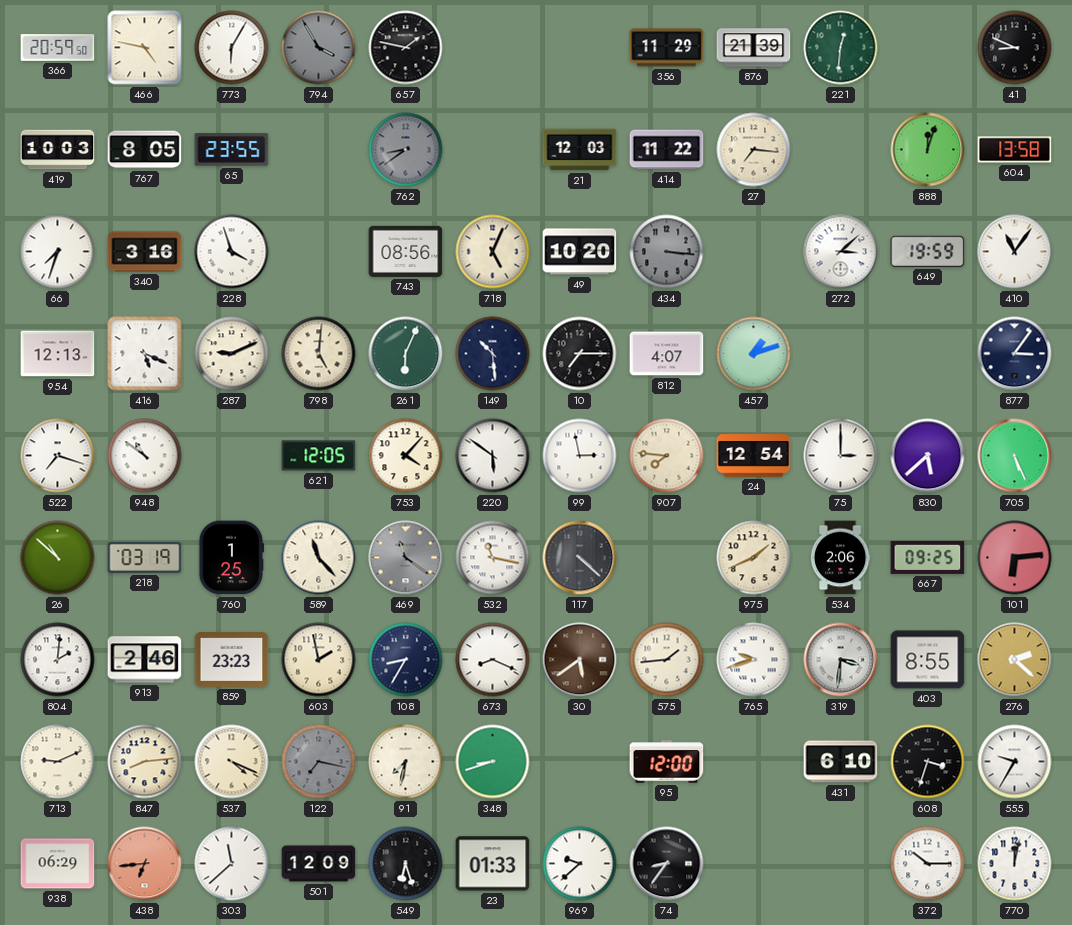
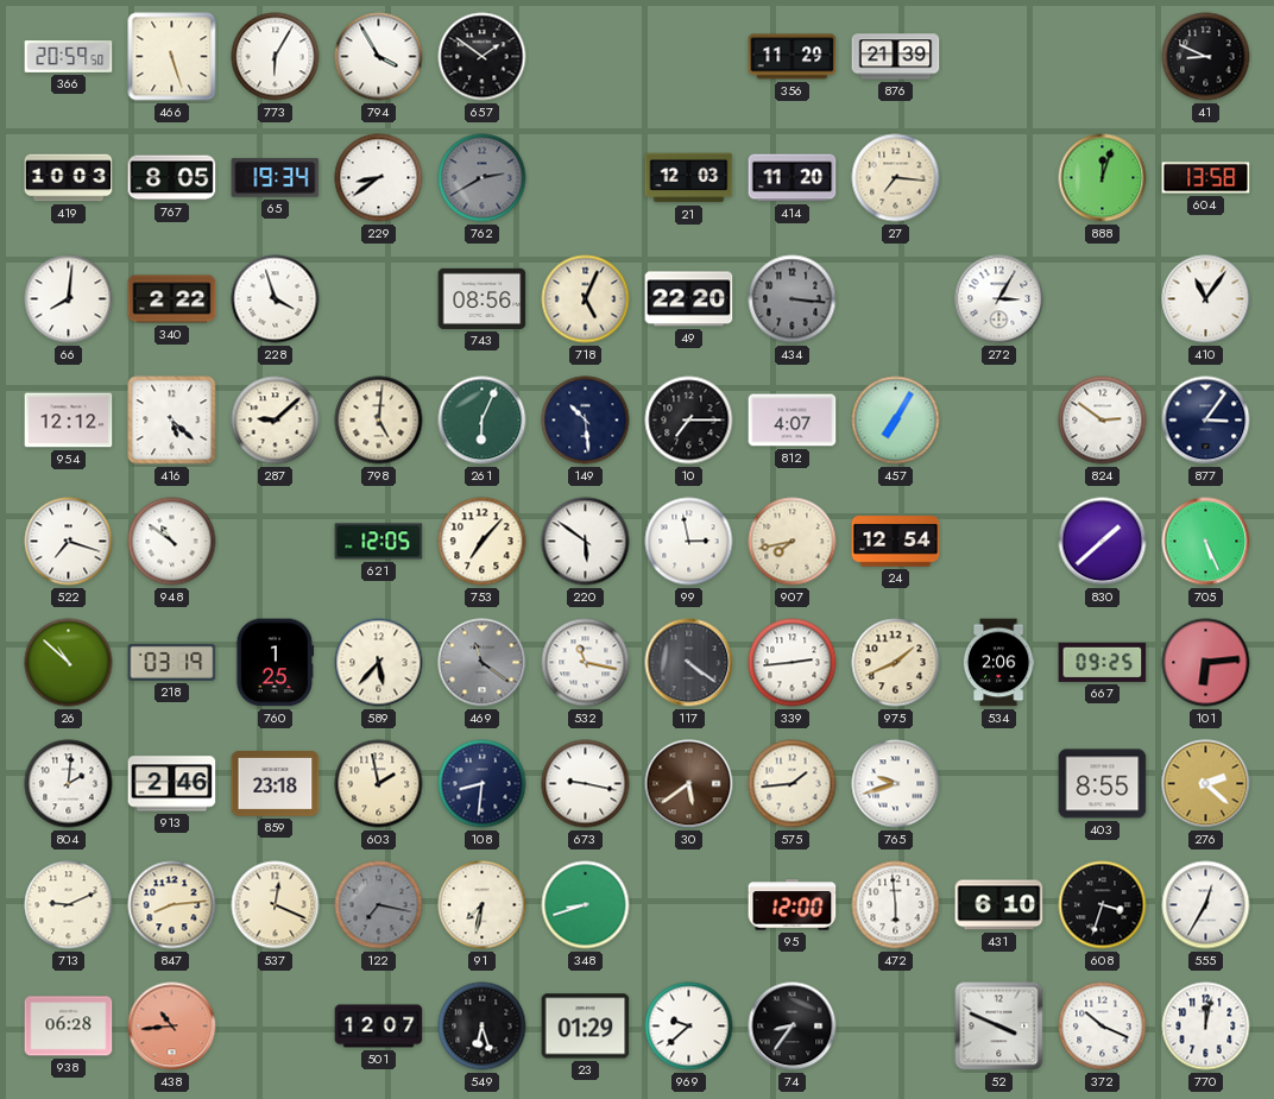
466: 4:47 -> 5:27 (172, 57)
794 dial: grey -> white (379, 57)
657: 1:47 -> 1:51 (483, 57)
221: 12:31 -> none (841, 48)
65: 23:55 -> 19:34 (276, 178)
229: none -> 8:39 (379, 178)
762: 8:39 -> 2:40 (483, 178)
414: 11:22 -> 11:20 (793, 178)
66: 7:33 -> 8:01 (69, 299)
340: 3:16 -> 2:22 (172, 299)
49: 10:20 -> 22:20 (689, 299)
272: 3:08 -> 3:05 (999, 299)
649: 19:59 -> none (928, 251)
954: 12:13 -> 12:12 (69, 421)
416: 5:19 -> 5:22 (172, 421)
287: 9:11 -> 9:08 (276, 421)
457: 1:12 -> 7:05 (896, 421)
824: none -> 2:51 (1103, 421)
753: 4:07 -> 7:07 (483, 542)
907: 7:46 -> 7:43 (793, 542)
75: 3:00 -> none (841, 456)
830: 5:38 -> 1:38 (1103, 542)
589: 11:23 -> 5:37 (379, 663)
117: 4:22 -> 4:21 (689, 663)
339: none -> 2:44 (793, 663)
859: 23:23 -> 23:18 (276, 784)
108: 8:35 -> 8:31 (483, 784)
673: 8:19 -> 9:17 (586, 784)
319: 3:31 -> none (841, 660)
537: 4:19 -> 12:19 (276, 905)
472: none -> 5:59 (896, 905)
555: 9:35 -> 12:35 (1206, 905)
938: 06:29 -> 06:28 (69, 1027)
438: 6:44 -> 10:44 (172, 1027)
303: 11:38 -> none (232, 864)
501: 12:09 -> 12:07 (379, 1027)
23: 01:33 -> 01:29 (586, 1027)
52: none -> 3:49 (999, 1027)
372: 10:15 -> 10:19 (1103, 1027)
